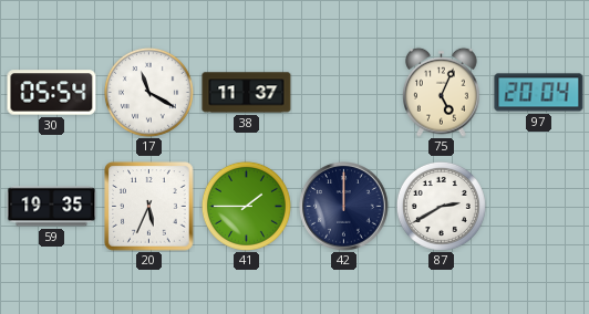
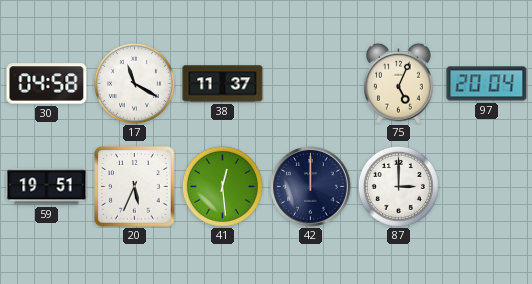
30: 05:54 -> 04:58 (47, 84)
59: 19:35 -> 19:51 (47, 187)
41: 1:45 -> 12:29 (222, 186)
87: 2:40 -> 3:00 (398, 186)
